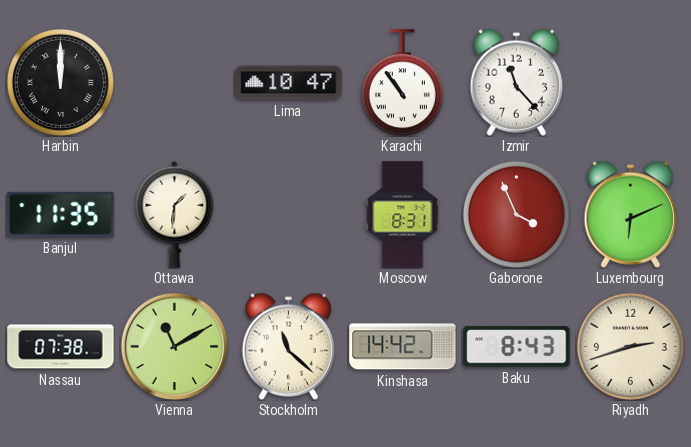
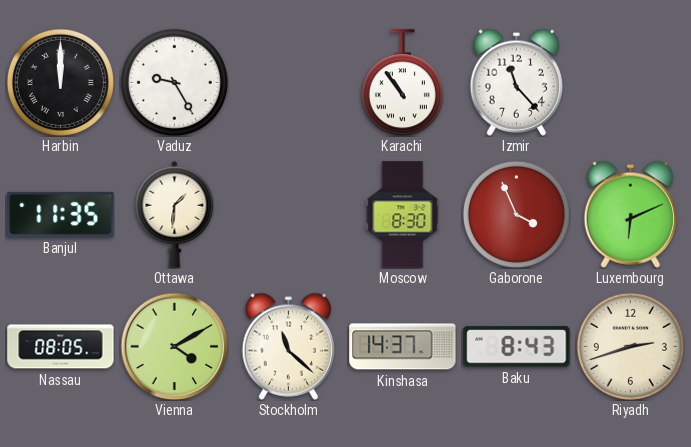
Vaduz: none -> 9:25 (174, 82)
Lima: 10:47 -> none (289, 83)
Moscow: 8:31 -> 8:30 (403, 215)
Nassau: 07:38 -> 08:05 (61, 347)
Vienna: 11:10 -> 4:10 (174, 346)
Kinshasa: 14:42 -> 14:37 (403, 347)
